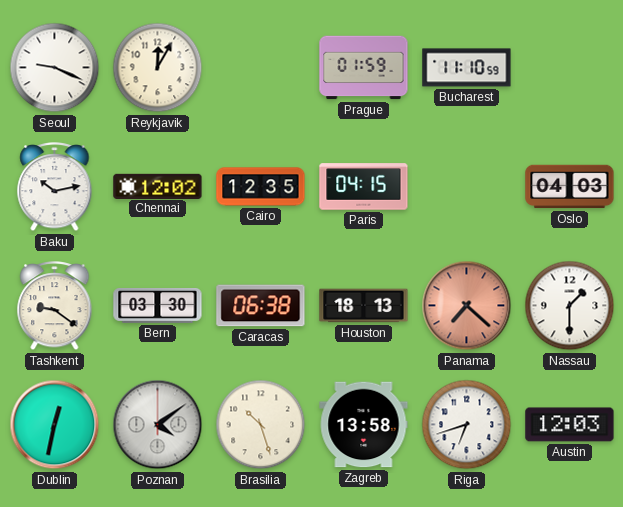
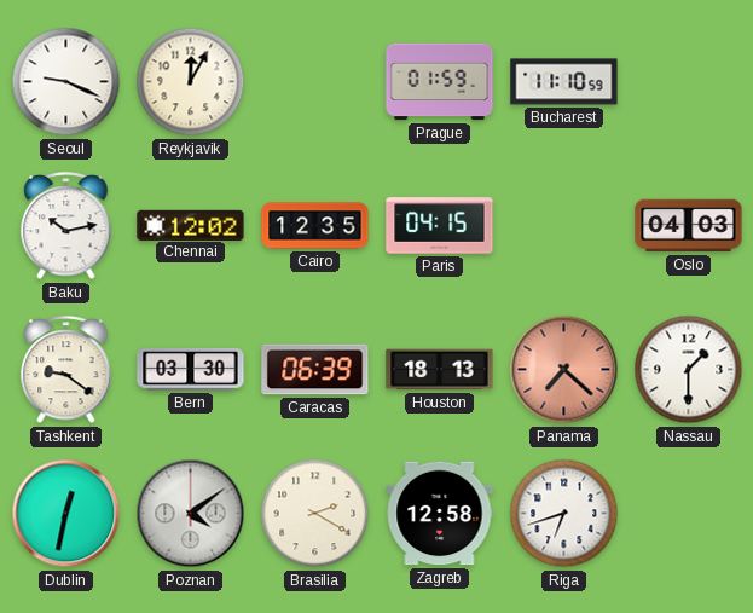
Caracas: 06:38 -> 06:39 (315, 370)
Brasilia: 10:27 -> 2:20 (315, 514)
Zagreb: 13:58 -> 12:58 (440, 514)
Austin: 12:03 -> none (570, 425)
